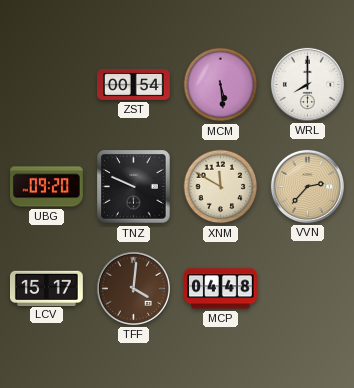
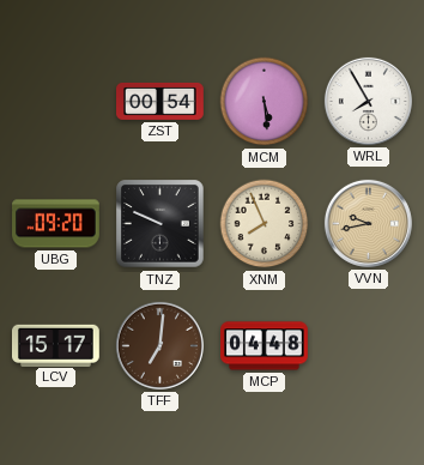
WRL: 8:00 -> 7:55 (368, 101)
XNM: 11:50 -> 7:56 (265, 224)
VVN: 2:37 -> 9:43 (368, 223)
TFF: 4:01 -> 7:01 (159, 345)
